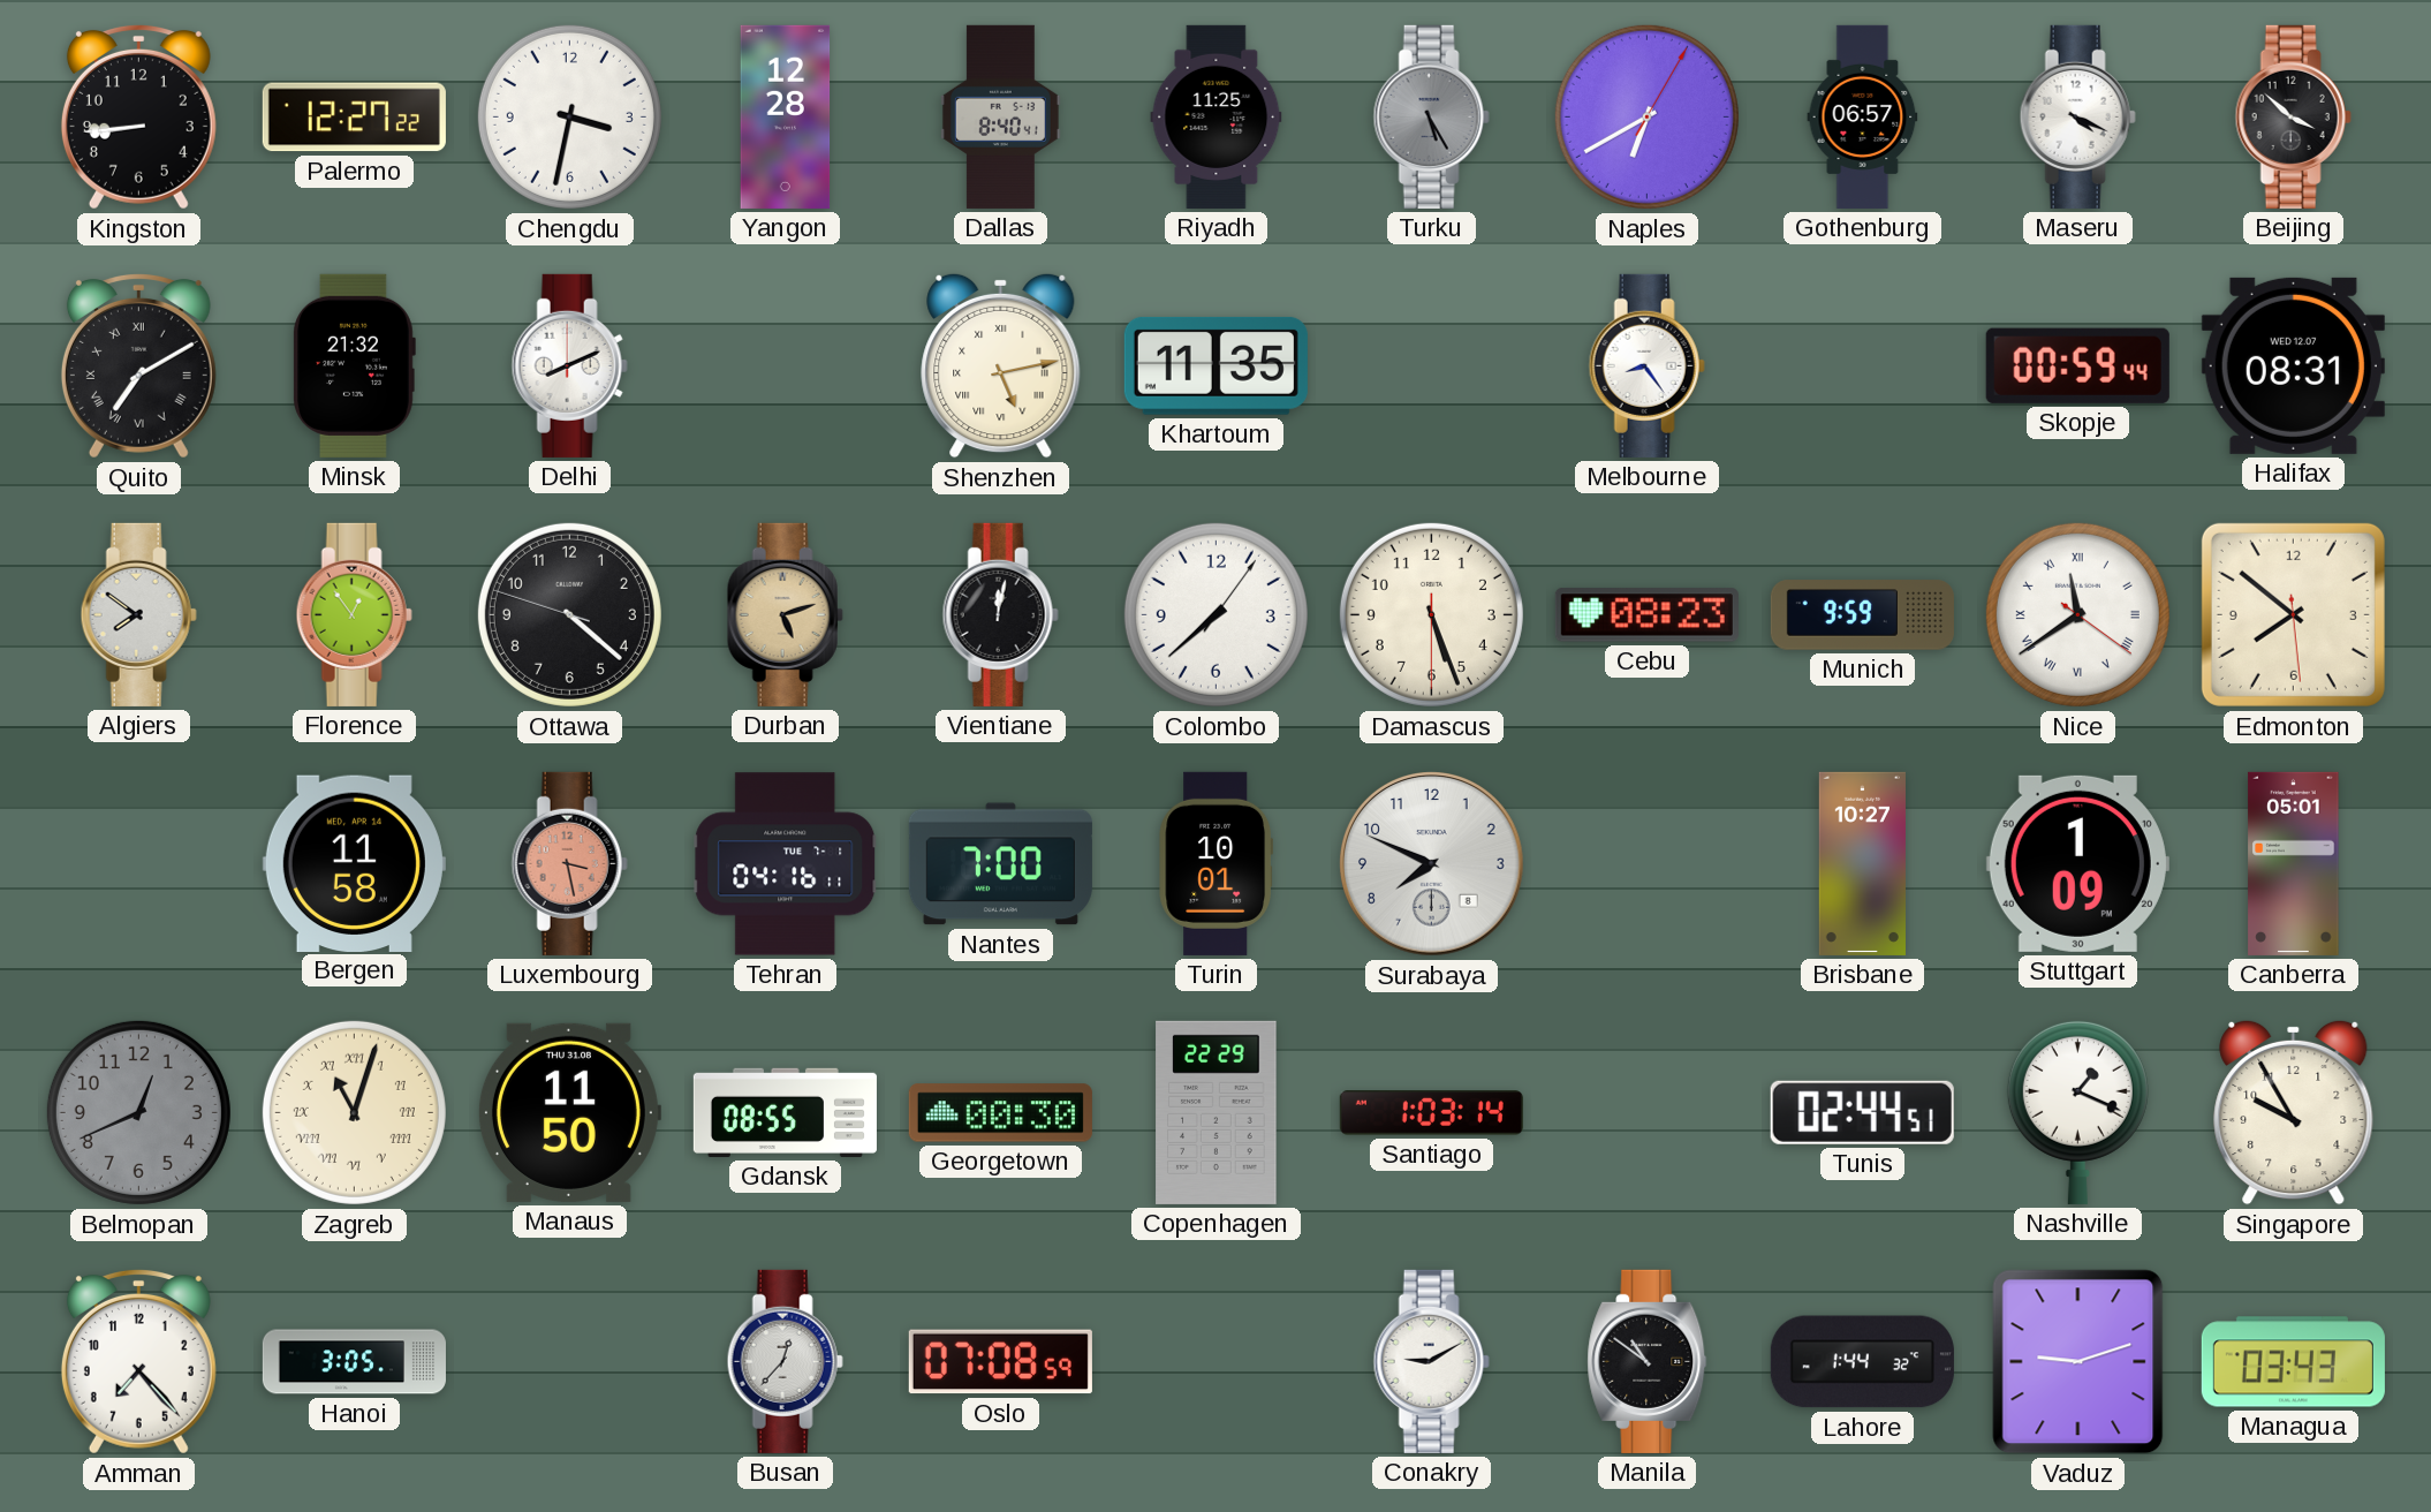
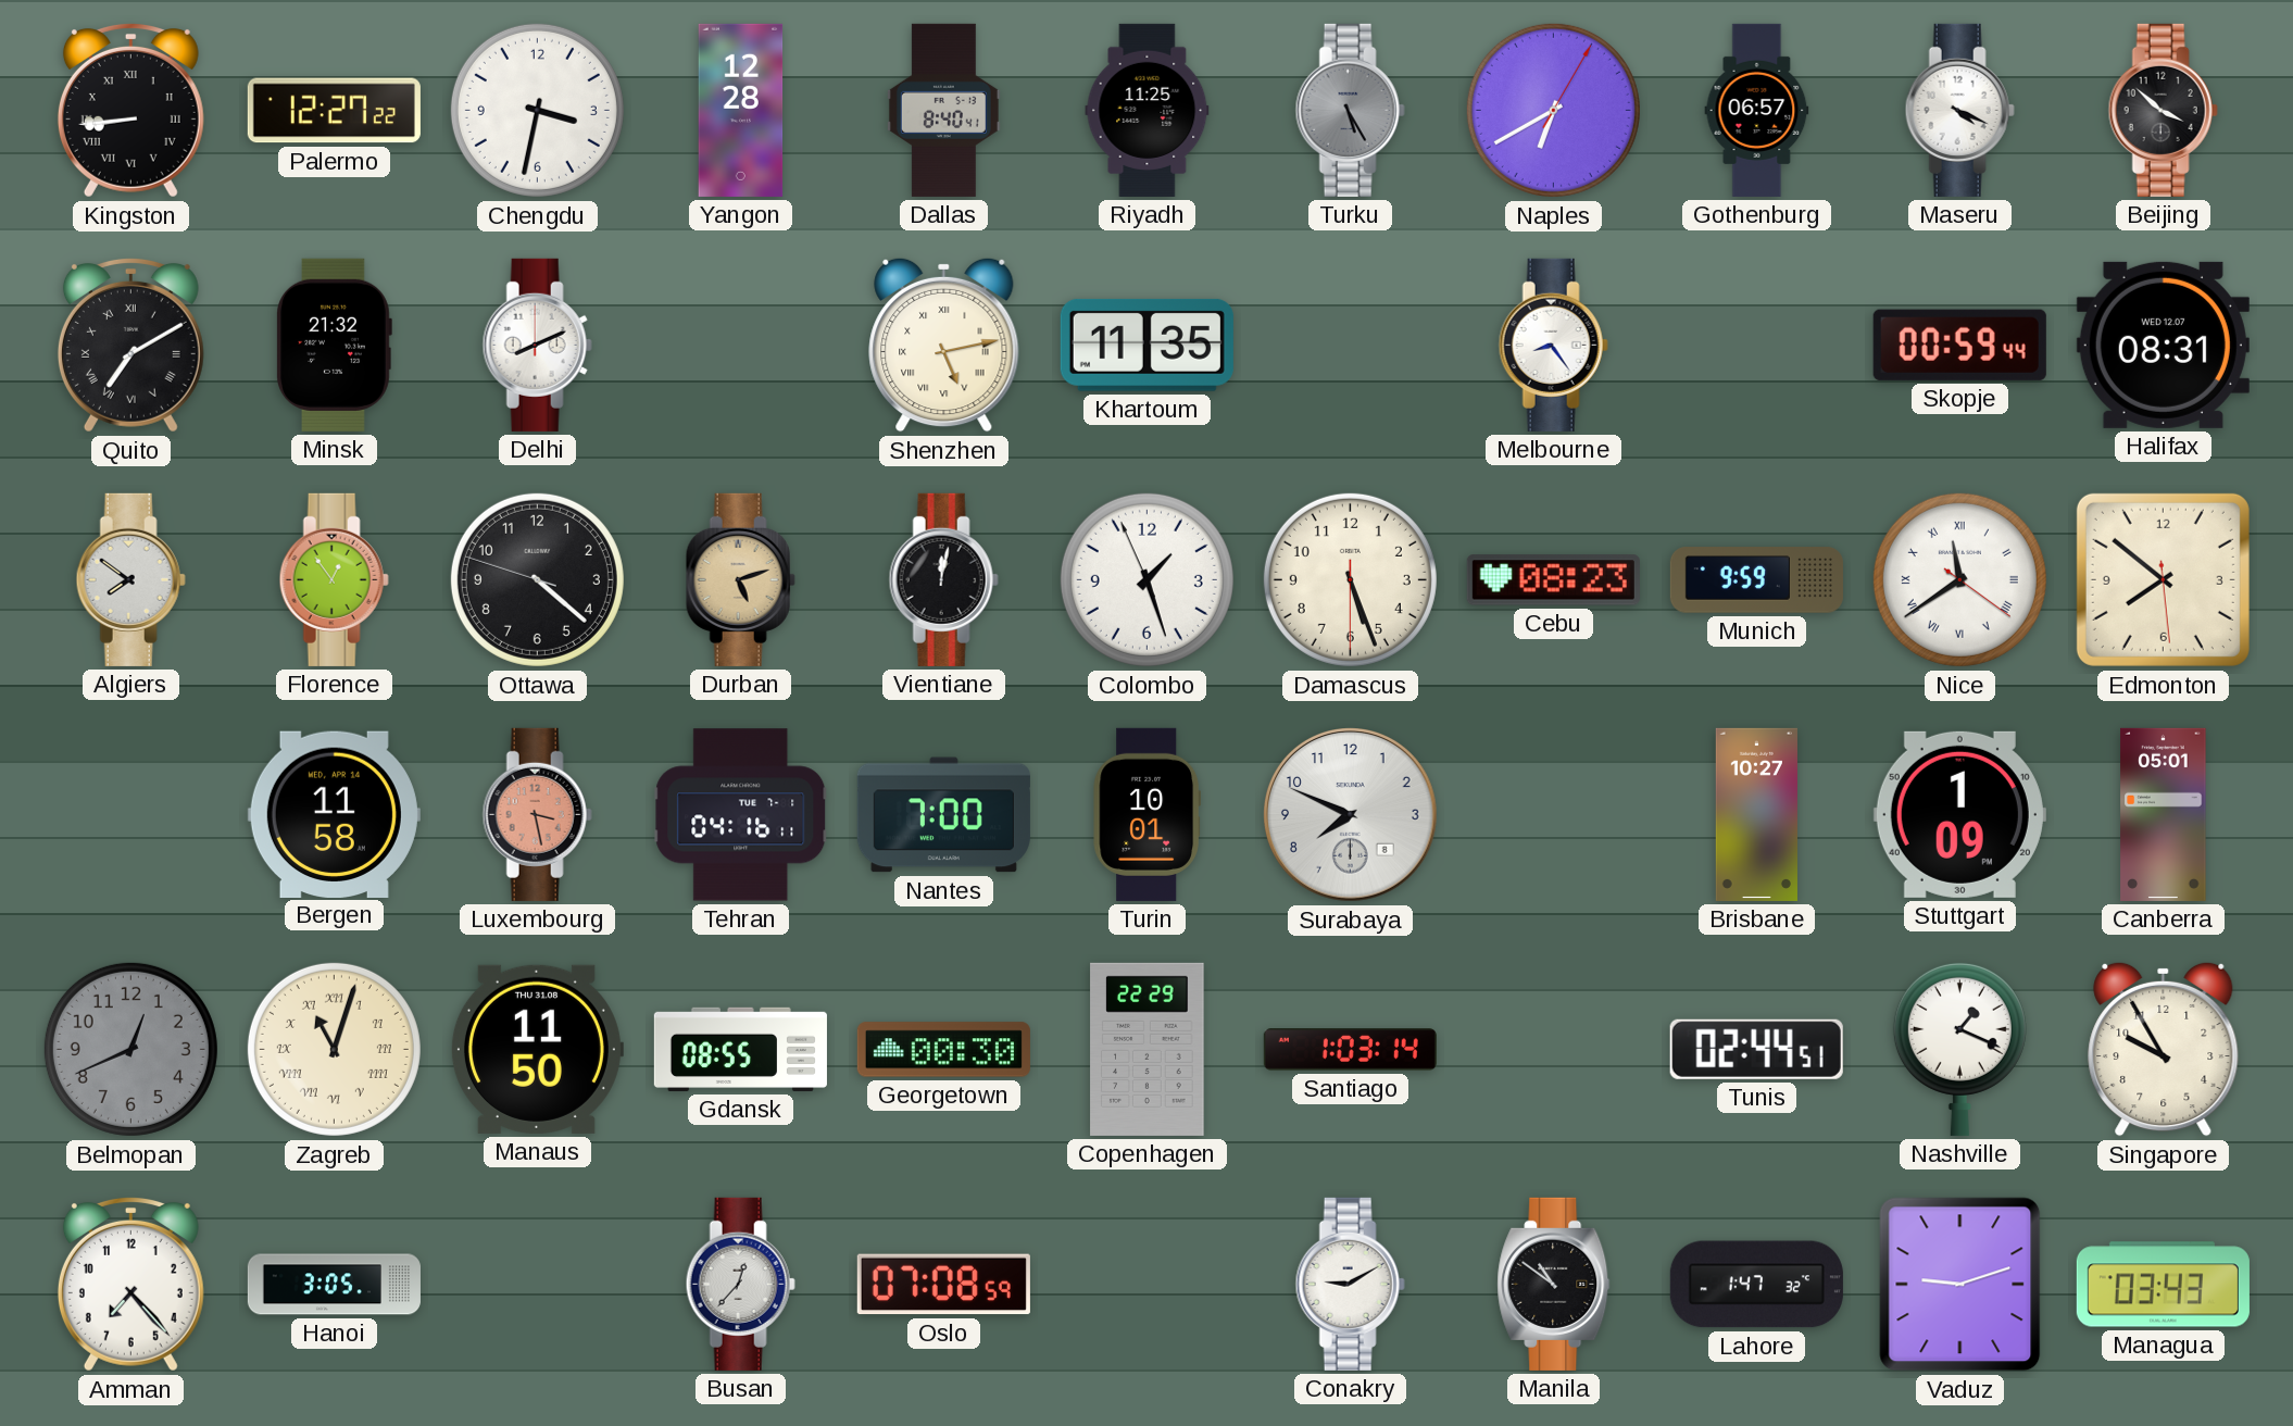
Kingston numerals: Arabic -> Roman (130, 110)
Colombo: 7:38 -> 1:26 (1146, 579)
Lahore: 1:44 -> 1:47 (1756, 1285)
